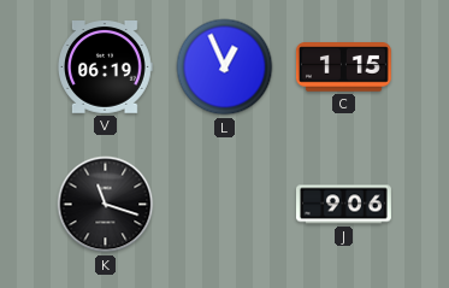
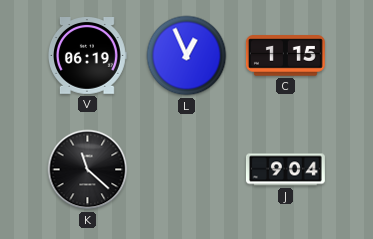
K: 11:18 -> 11:22 (88, 170)
J: 9:06 -> 9:04 (285, 170)
